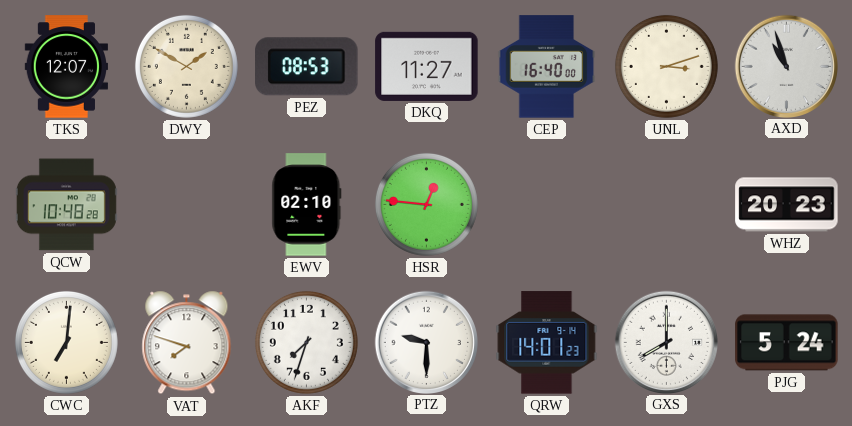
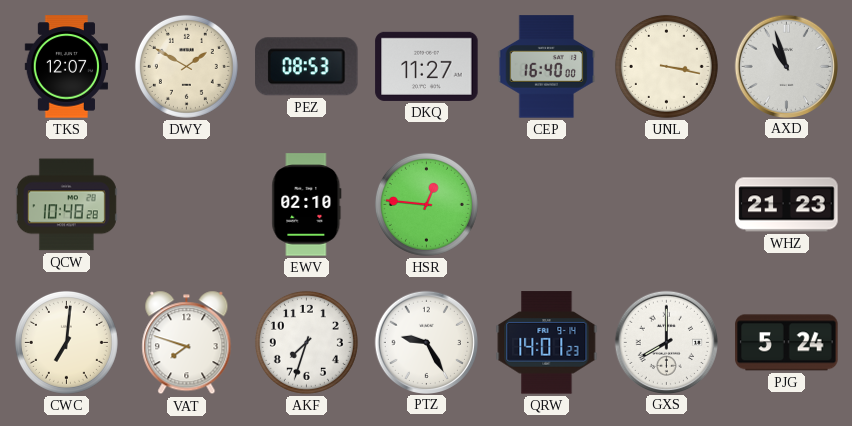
UNL: 3:12 -> 3:17 (666, 66)
WHZ: 20:23 -> 21:23 (787, 205)
PTZ: 9:30 -> 9:25 (426, 342)
